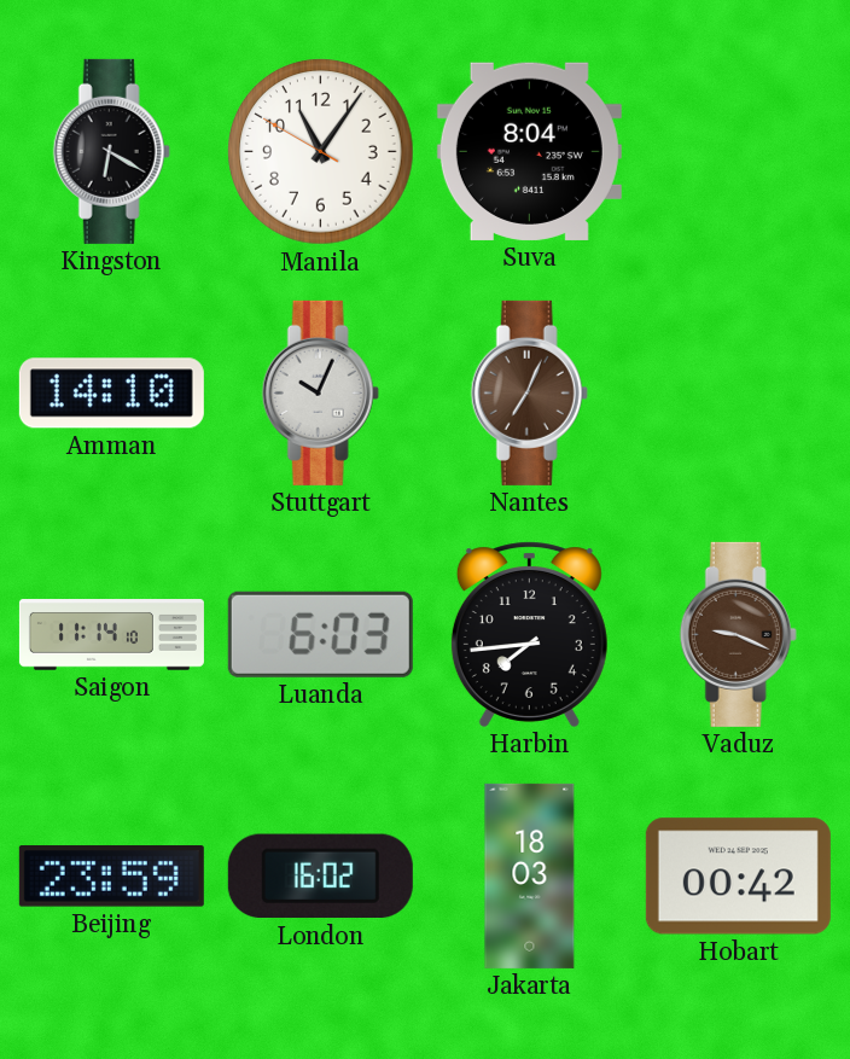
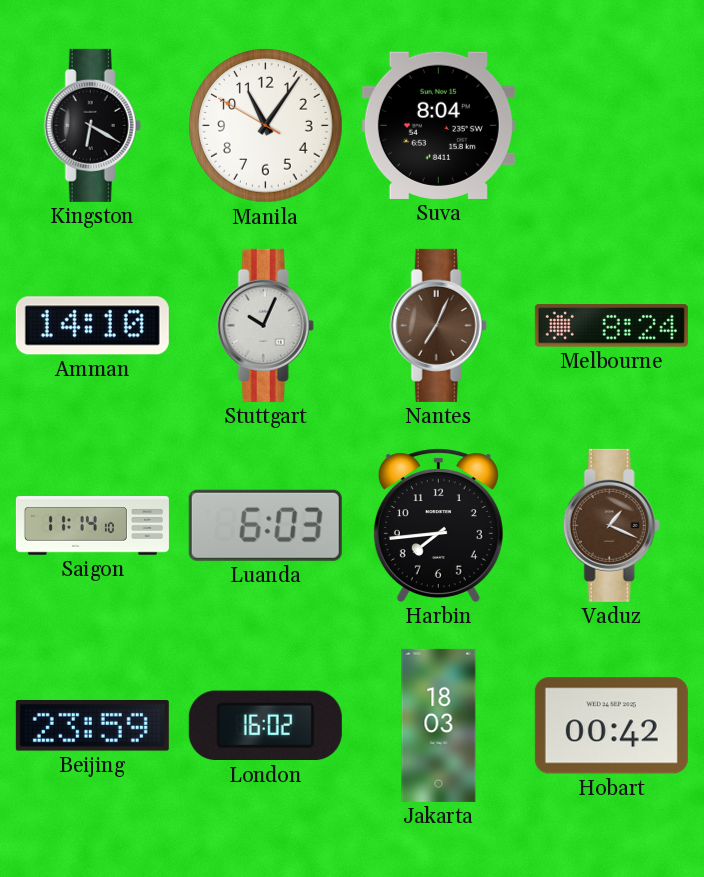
Melbourne: none -> 8:24 (611, 326)
Vaduz: 9:19 -> 1:19 (611, 525)
